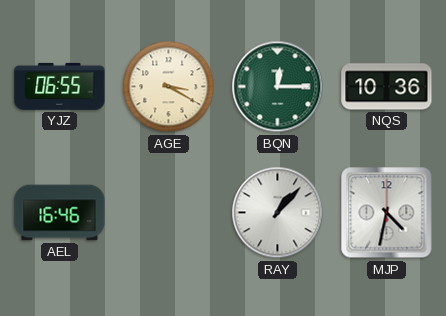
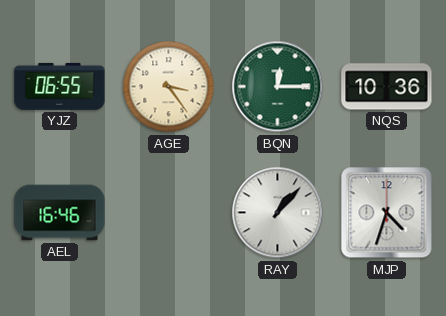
AGE: 3:20 -> 3:24 (169, 87)
MJP: 4:32 -> 4:33 (387, 213)
